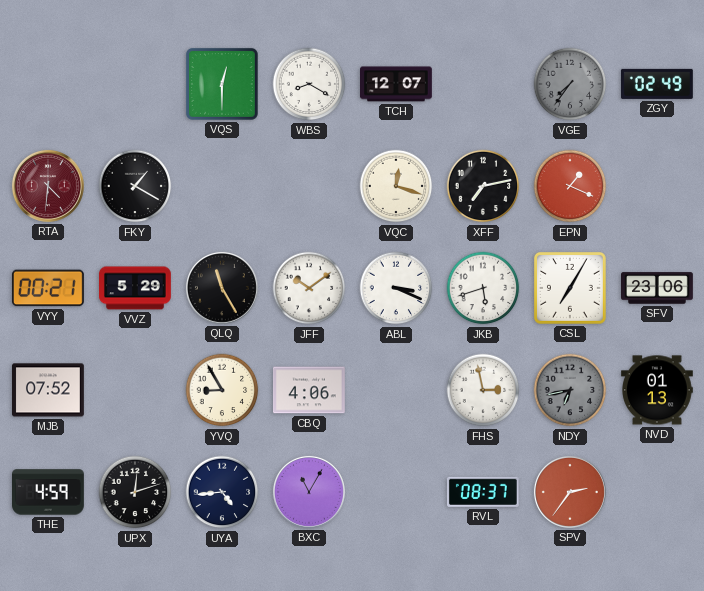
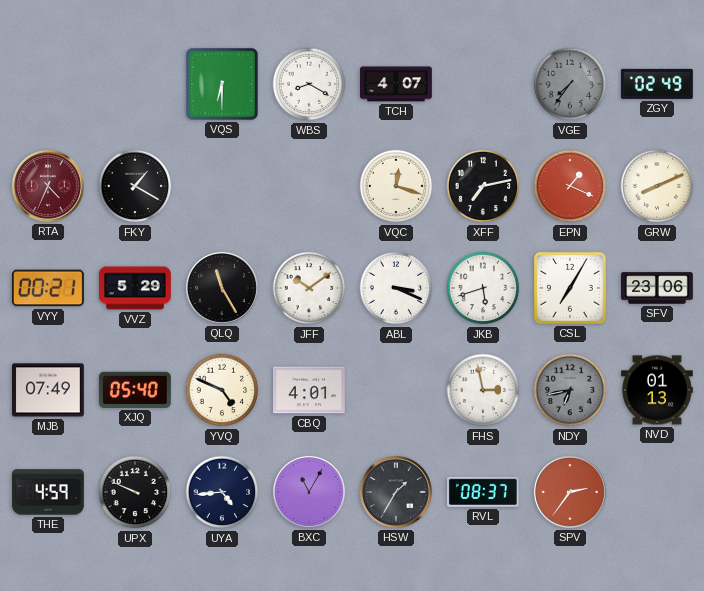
VQS: 12:30 -> 6:30 (222, 84)
TCH: 12:07 -> 4:07 (397, 84)
RTA: 4:31 -> 4:34 (48, 186)
GRW: none -> 8:11 (657, 186)
MJB: 07:52 -> 07:49 (49, 390)
XJQ: none -> 05:40 (135, 390)
YVQ: 8:55 -> 4:49 (222, 390)
CBQ: 4:06 -> 4:01 (310, 390)
UPX: 12:12 -> 9:49 (135, 492)
HSW: none -> 1:35 (396, 492)
